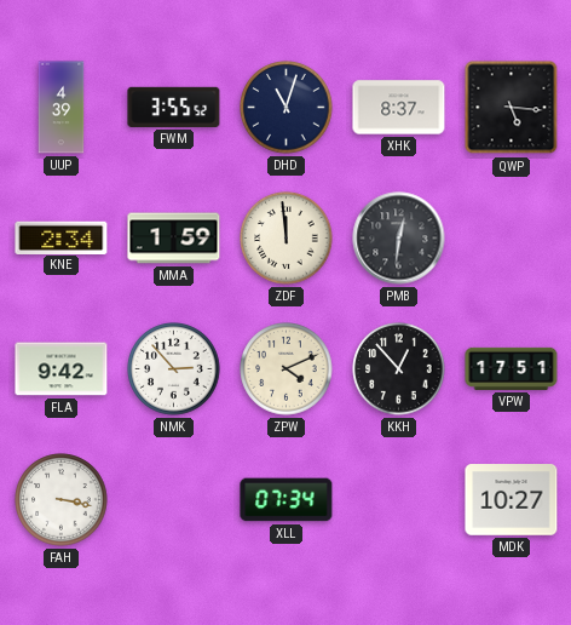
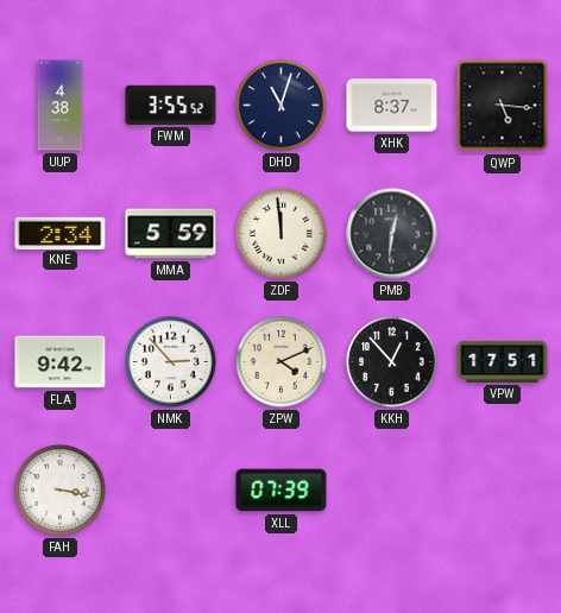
UUP: 4:39 -> 4:38 (61, 106)
MMA: 1:59 -> 5:59 (171, 234)
XLL: 07:34 -> 07:39 (282, 491)
MDK: 10:27 -> none (512, 500)
